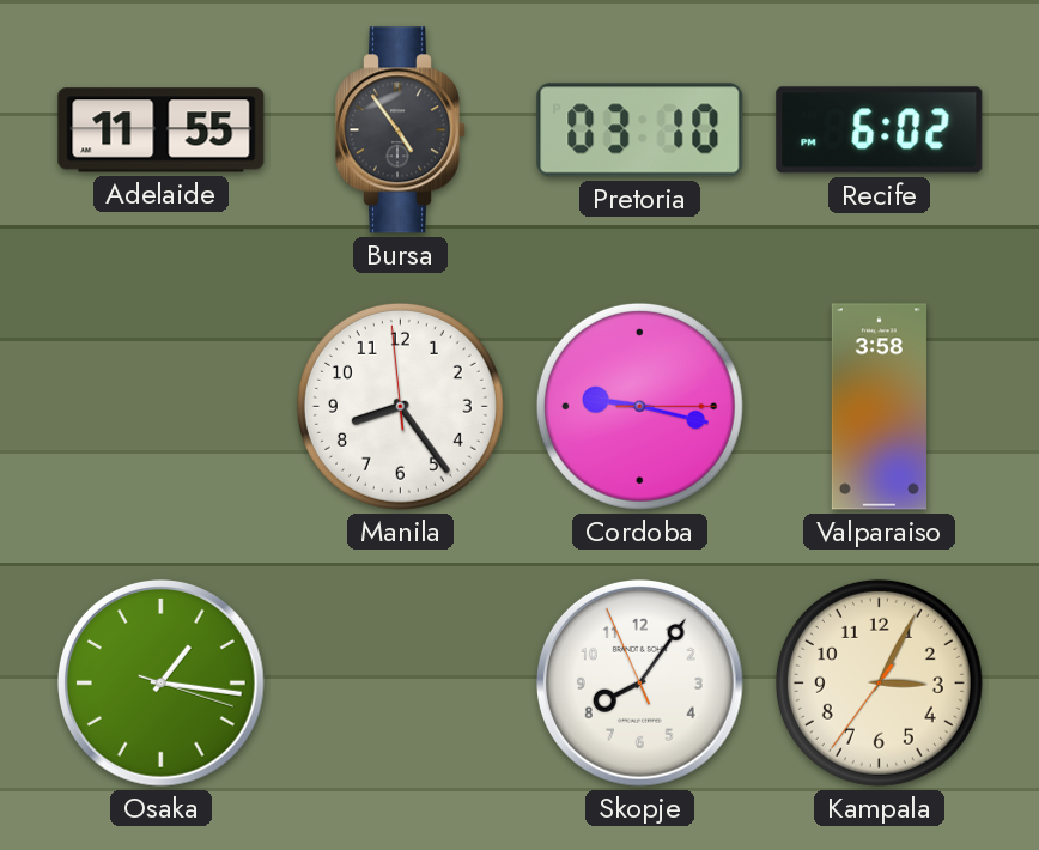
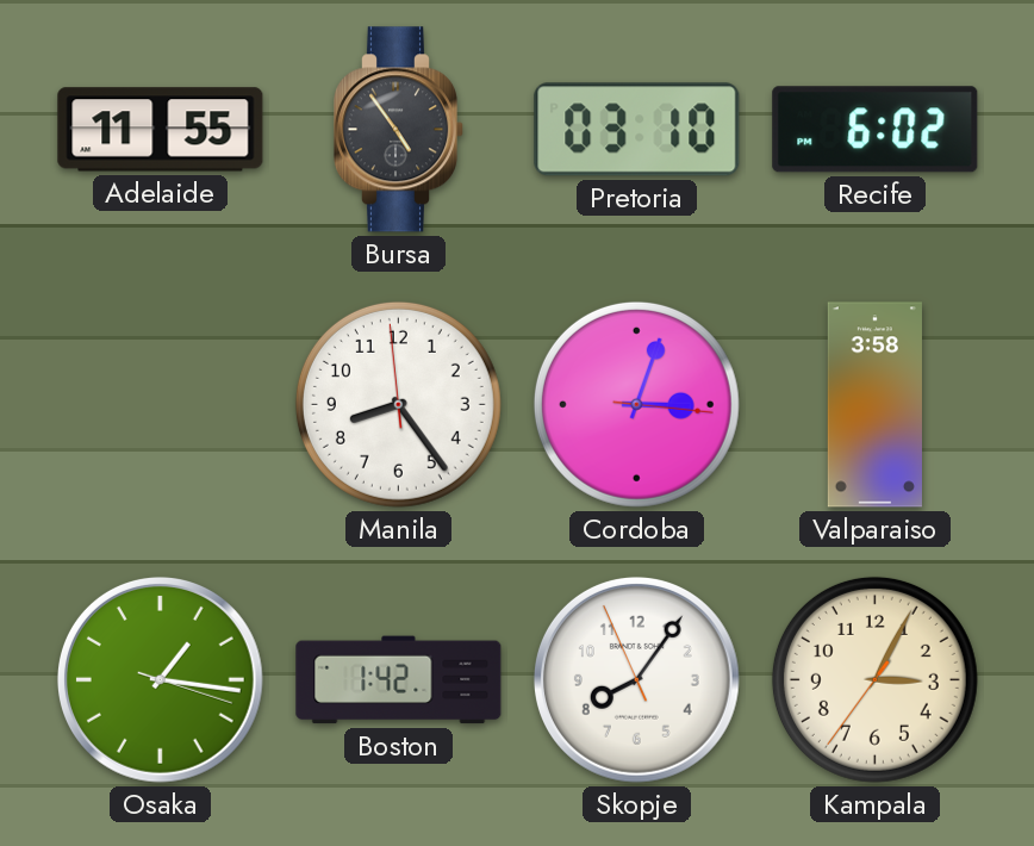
Cordoba: 9:17 -> 3:03 (636, 404)
Boston: none -> 1:42 (399, 680)
